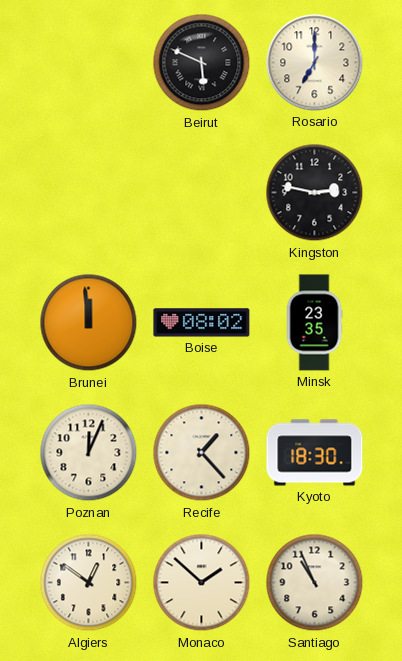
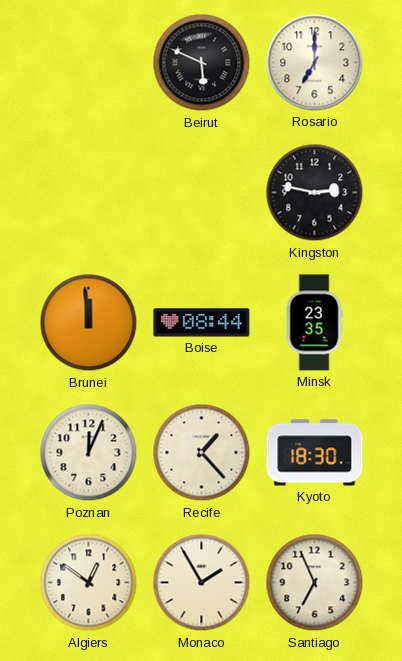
Boise: 08:02 -> 08:44 (202, 323)
Monaco: 1:52 -> 1:55 (202, 583)
Santiago: 10:56 -> 6:56 (315, 583)
